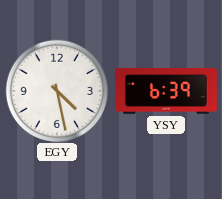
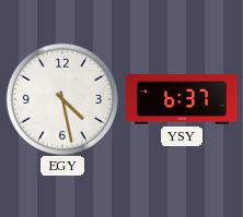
YSY: 6:39 -> 6:37 (183, 99)
